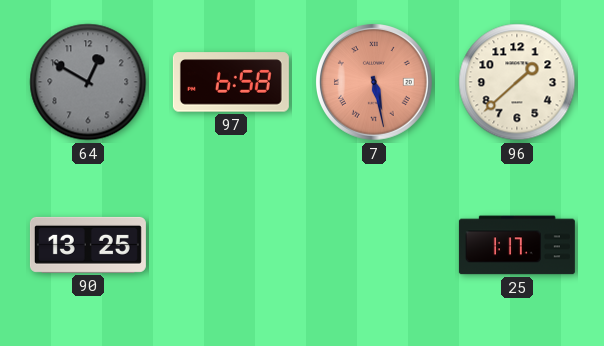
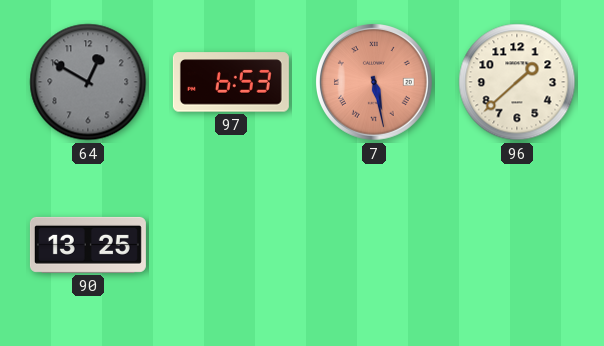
97: 6:58 -> 6:53 (231, 82)
25: 1:17 -> none (517, 245)
